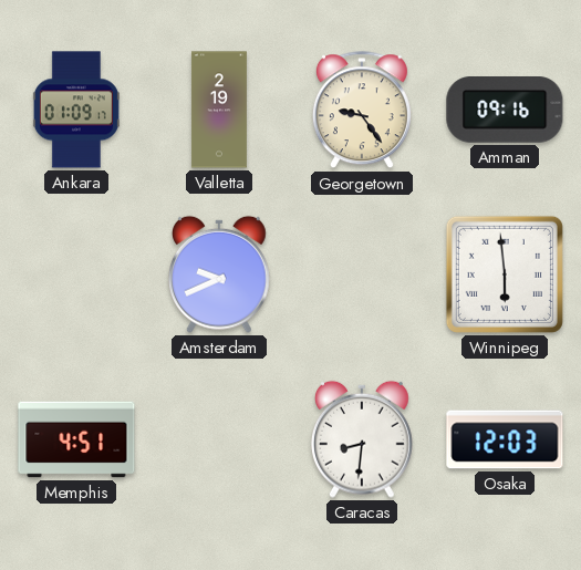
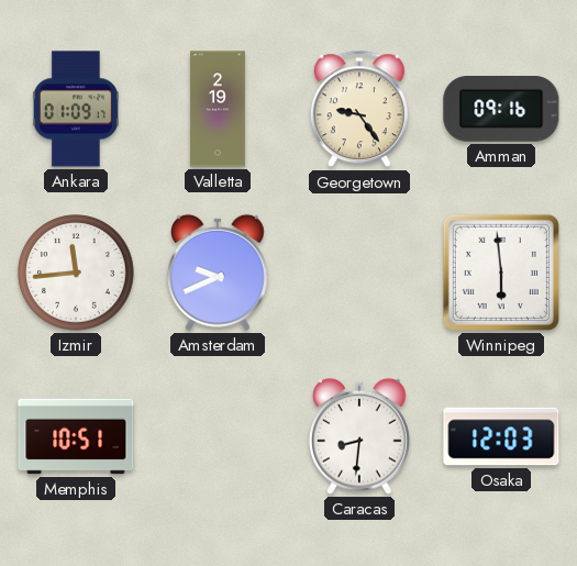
Izmir: none -> 11:44 (76, 273)
Memphis: 4:51 -> 10:51 (76, 436)
